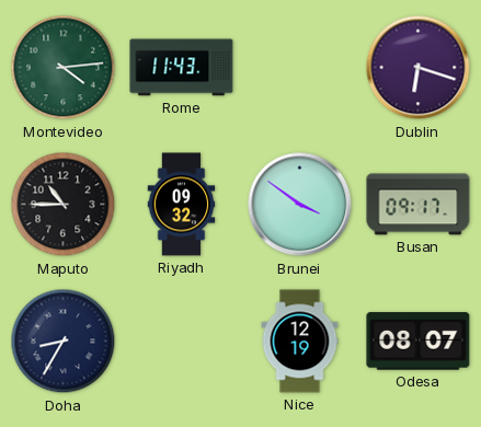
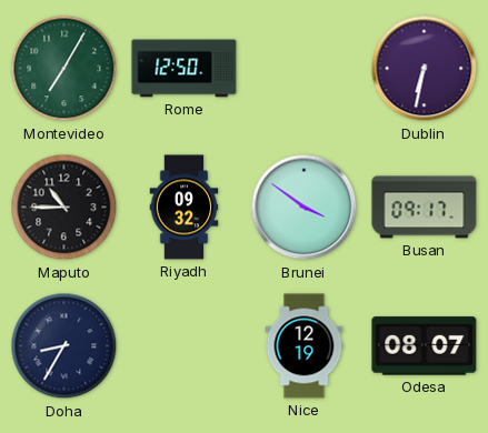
Montevideo: 4:14 -> 7:05 (64, 69)
Rome: 11:43 -> 12:50 (185, 69)
Dublin: 6:18 -> 6:32 (425, 69)
